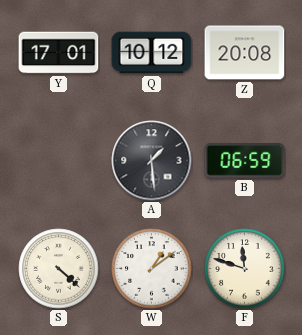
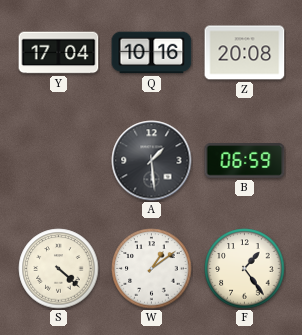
Y: 17:01 -> 17:04 (59, 53)
Q: 10:12 -> 10:16 (152, 53)
F: 11:48 -> 1:24 (245, 269)
